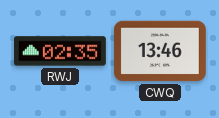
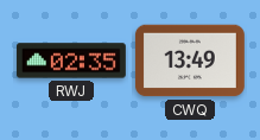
CWQ: 13:46 -> 13:49 (190, 61)
